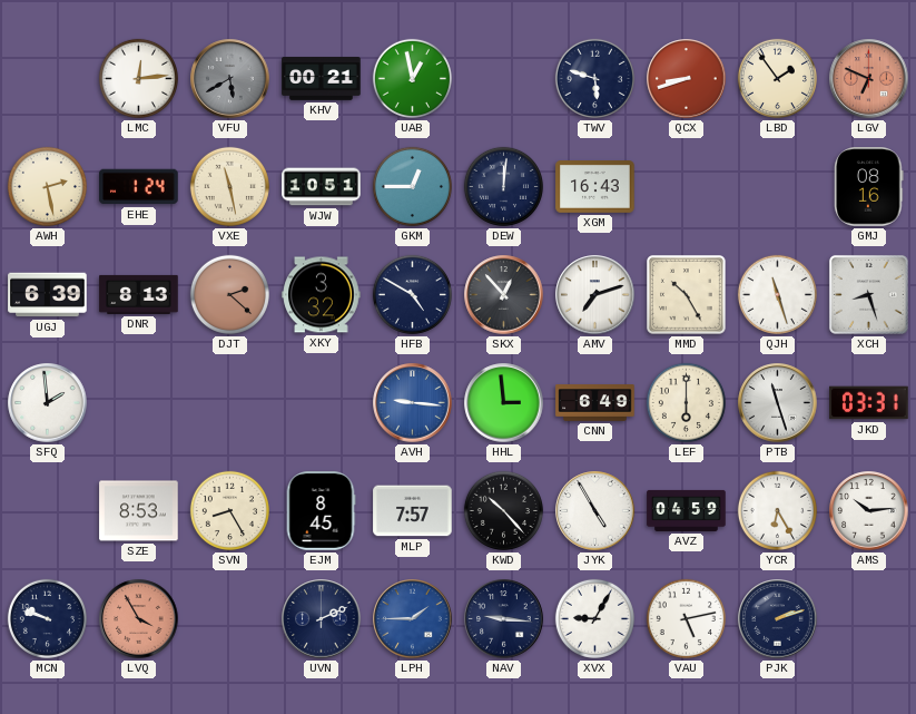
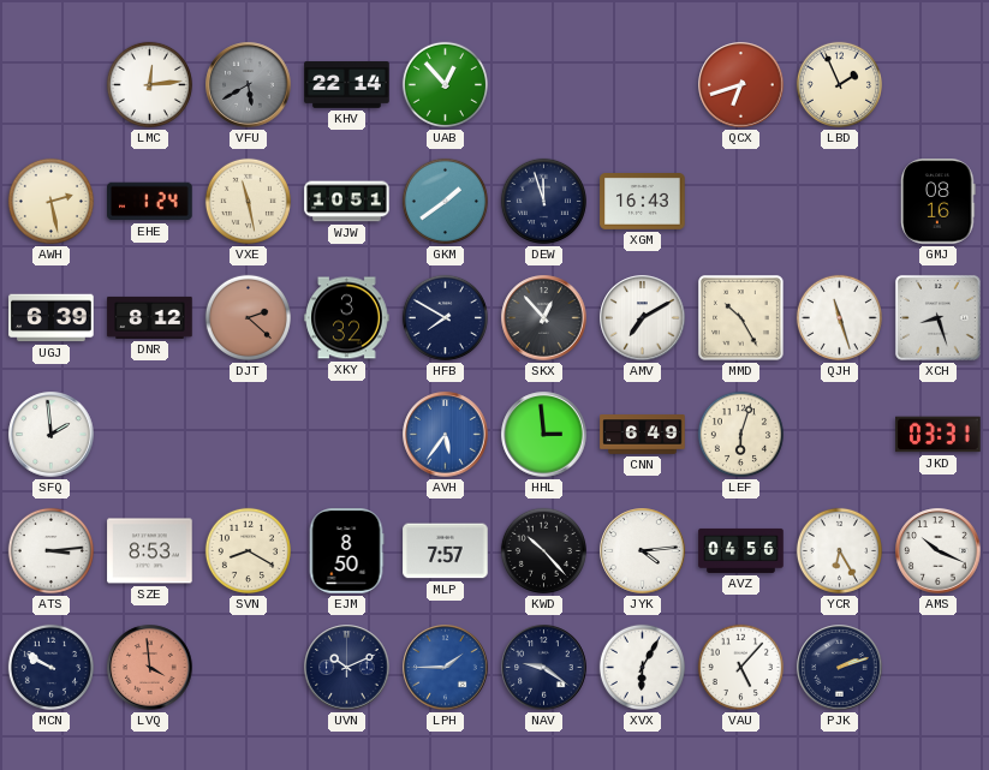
KHV: 00:21 -> 22:14 (347, 85)
UAB: 12:58 -> 12:53 (445, 84)
TWV: 5:48 -> none (594, 78)
QCX: 8:42 -> 6:42 (741, 85)
LBD: 1:54 -> 1:56 (839, 84)
LGV: 6:49 -> none (869, 79)
GKM: 12:45 -> 1:39 (445, 201)
DEW: 12:01 -> 11:57 (543, 201)
DNR: 8:13 -> 8:12 (150, 317)
HFB: 4:50 -> 7:50 (445, 317)
AMV: 7:12 -> 7:10 (643, 318)
AVH: 9:16 -> 5:36 (446, 435)
LEF: 6:00 -> 6:03 (740, 434)
PTB: 11:27 -> none (778, 403)
ATS: none -> 3:14 (50, 550)
SVN: 8:25 -> 8:20 (248, 550)
EJM: 8:45 -> 8:50 (346, 551)
JYK: 4:55 -> 4:14 (643, 551)
AVZ: 04:59 -> 04:56 (741, 550)
AMS: 10:14 -> 10:19 (939, 551)
MCN: 9:48 -> 9:50 (50, 667)
LVQ: 3:55 -> 3:59 (150, 668)
UVN: 2:11 -> 10:11 (347, 668)
NAV: 9:16 -> 9:21 (544, 668)
XVX: 9:05 -> 6:05 (642, 667)
VAU: 5:13 -> 5:07 (740, 667)
